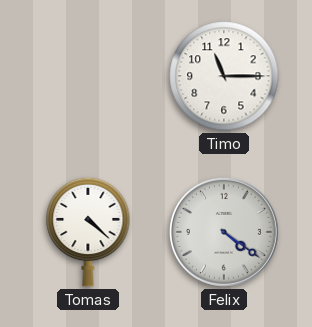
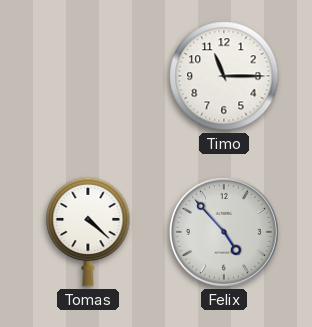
Felix: 4:21 -> 4:53 (224, 232)
